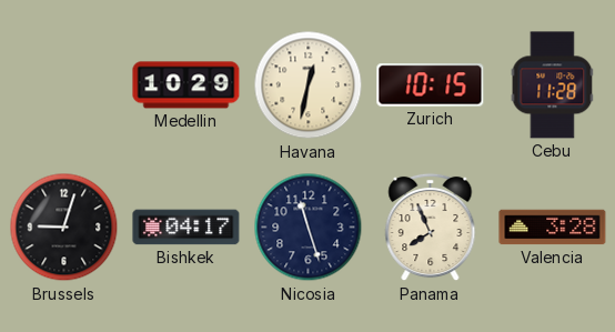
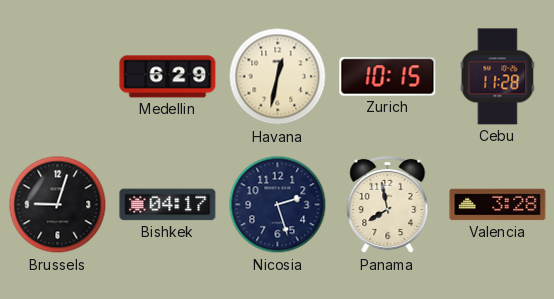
Medellin: 10:29 -> 6:29 (168, 77)
Nicosia: 11:27 -> 2:27 (278, 205)
Panama: 7:56 -> 7:58 (388, 205)
